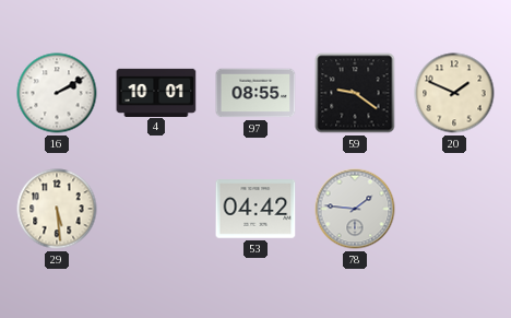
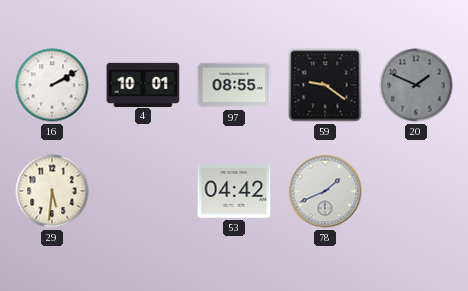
20 dial: cream -> grey (416, 85)
29: 5:29 -> 5:31 (52, 191)
78: 1:46 -> 1:41 (325, 191)
